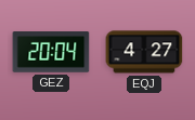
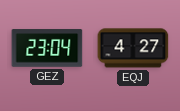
GEZ: 20:04 -> 23:04 (47, 48)
